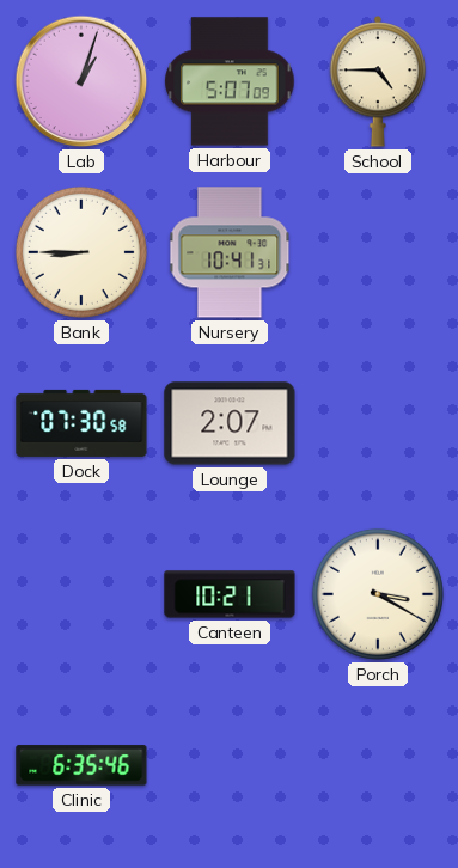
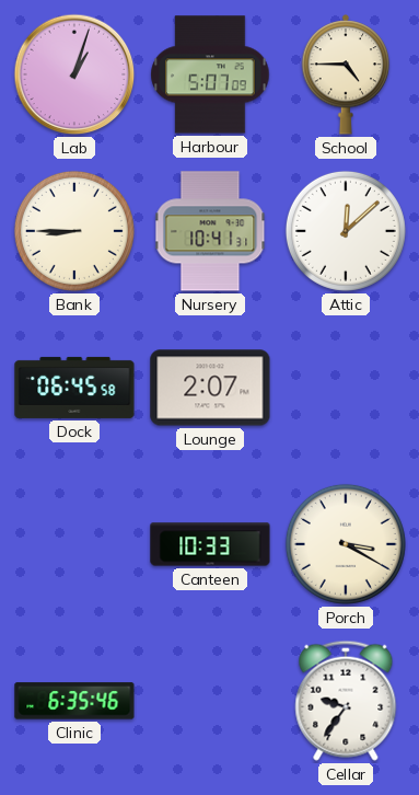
Attic: none -> 12:08 (346, 231)
Dock: 07:30 -> 06:45 (74, 388)
Canteen: 10:21 -> 10:33 (210, 544)
Cellar: none -> 9:36 (346, 701)
